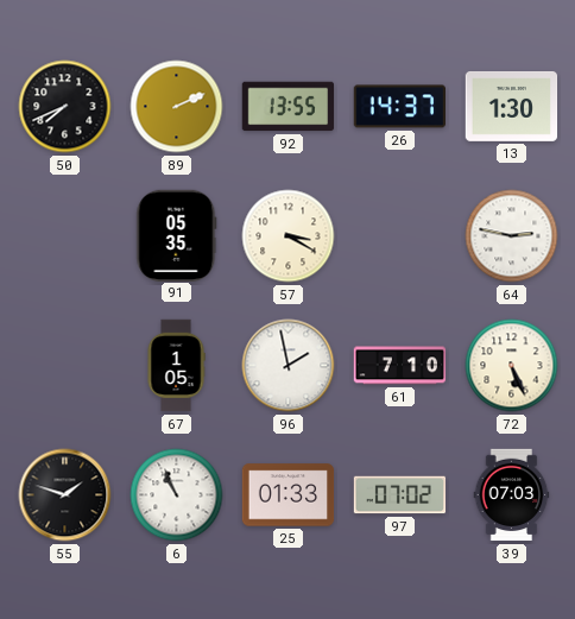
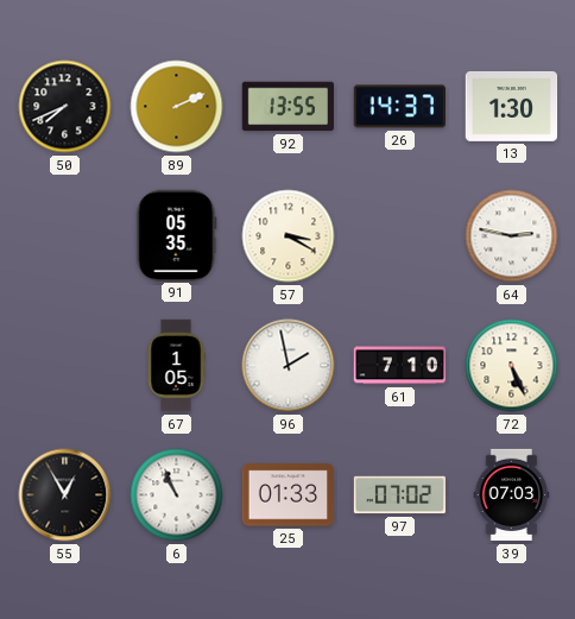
55: 1:48 -> 12:55 (65, 495)
